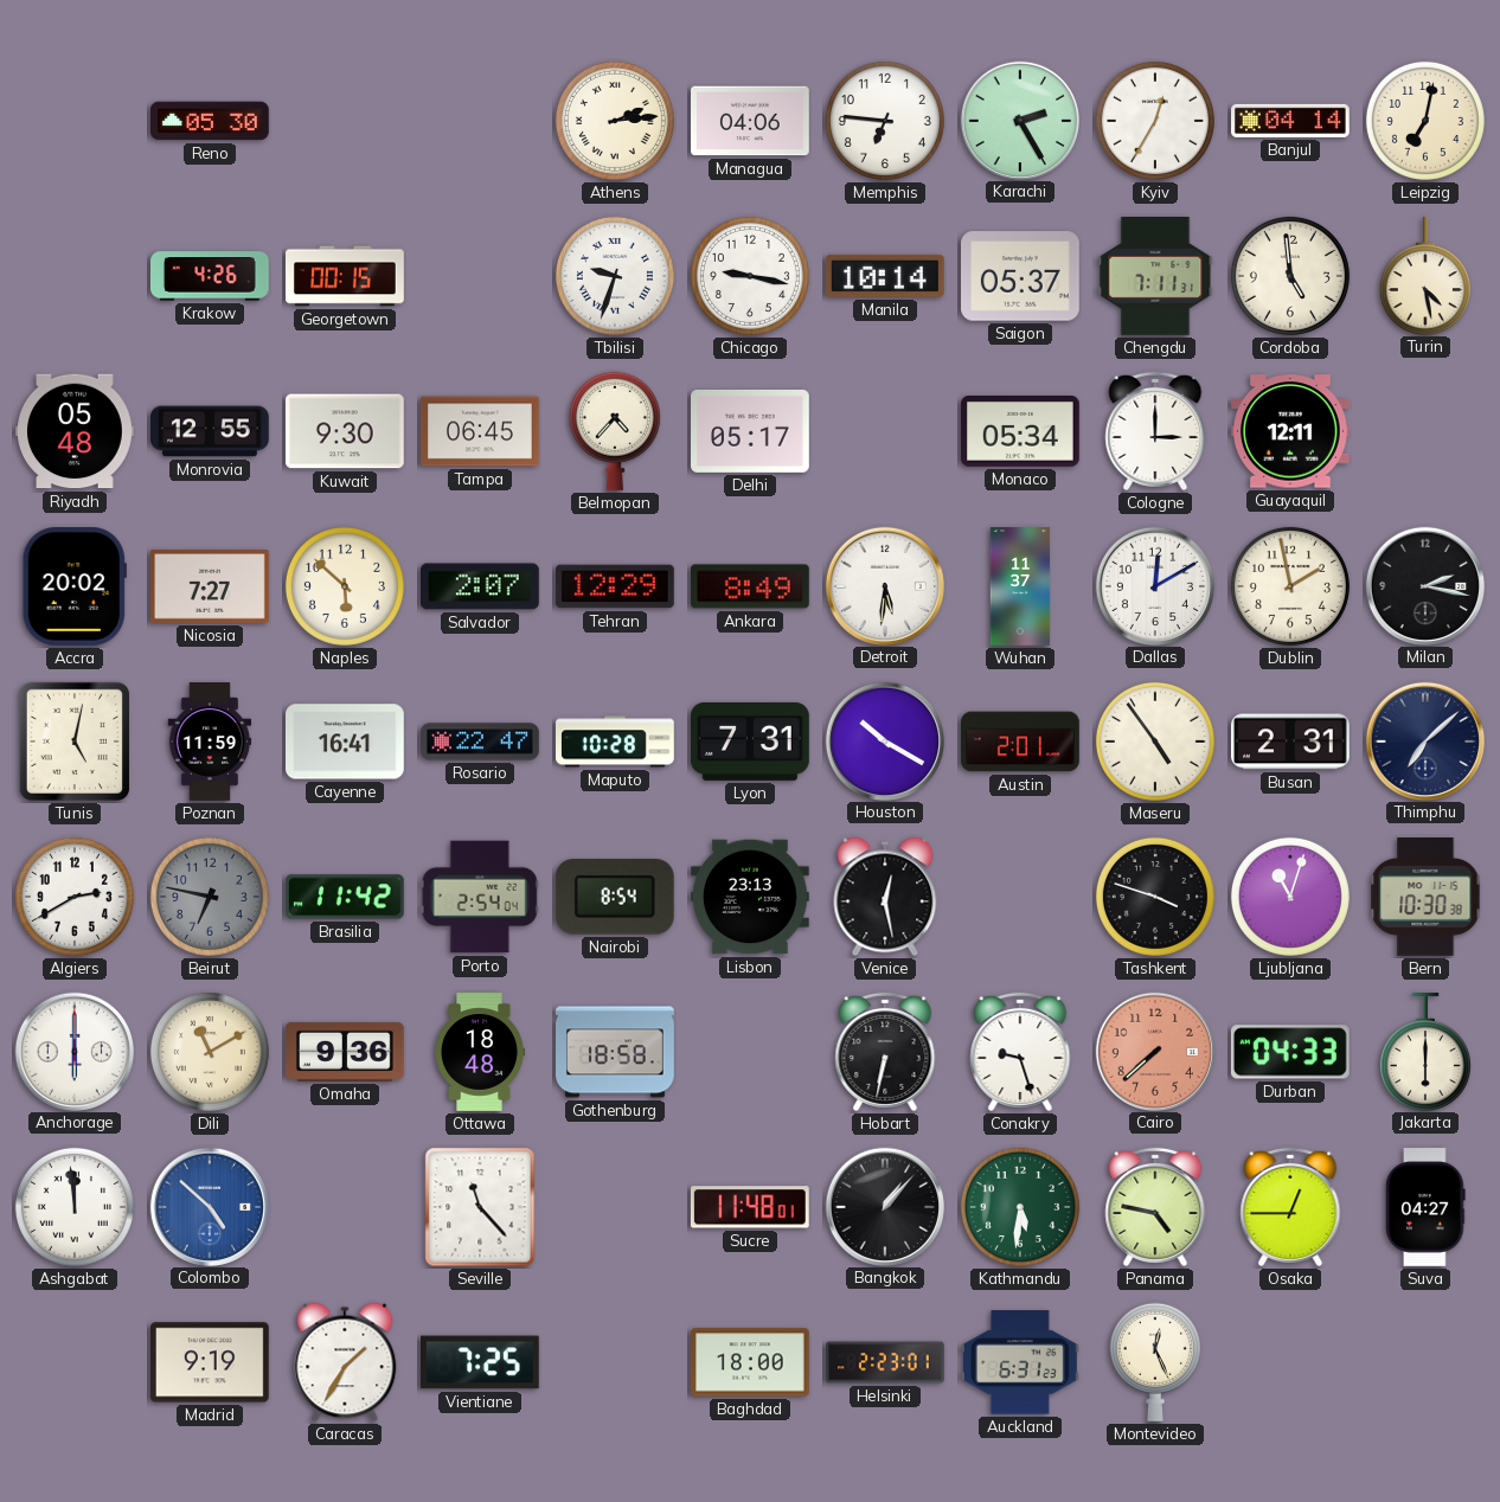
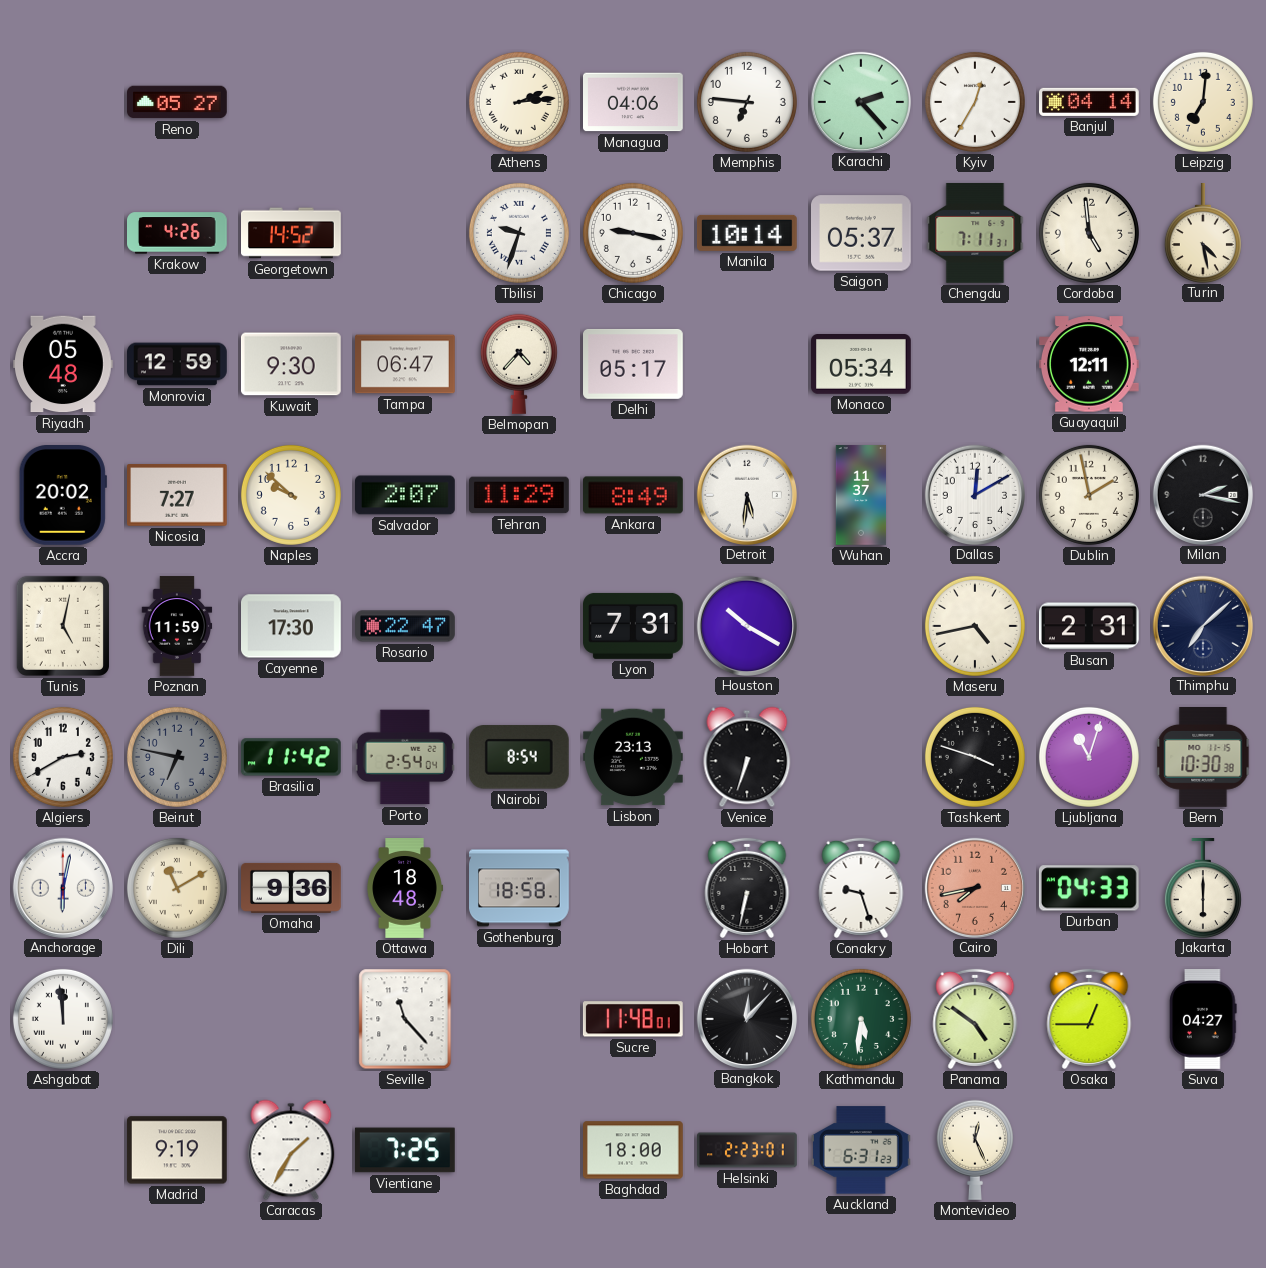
Reno: 05:30 -> 05:27 (178, 102)
Karachi: 2:25 -> 2:23 (860, 101)
Leipzig: 7:02 -> 7:01 (1203, 102)
Georgetown: 00:15 -> 14:52 (292, 233)
Monrovia: 12:55 -> 12:59 (178, 364)
Tampa: 06:45 -> 06:47 (406, 364)
Cologne: 3:00 -> none (1155, 431)
Naples: 5:52 -> 9:52 (291, 495)
Tehran: 12:29 -> 11:29 (520, 495)
Cayenne: 16:41 -> 17:30 (292, 626)
Maputo: 10:28 -> none (616, 742)
Austin: 2:01 -> none (1021, 742)
Maseru: 4:54 -> 4:43 (975, 626)
Venice: 12:28 -> 6:33 (747, 757)
Anchorage: 6:00 -> 6:02 (62, 887)
Cairo: 7:38 -> 7:43 (974, 887)
Colombo: 4:52 -> none (209, 1206)
Bangkok: 1:07 -> 12:07 (746, 1018)
Panama: 4:47 -> 4:51 (975, 1019)
